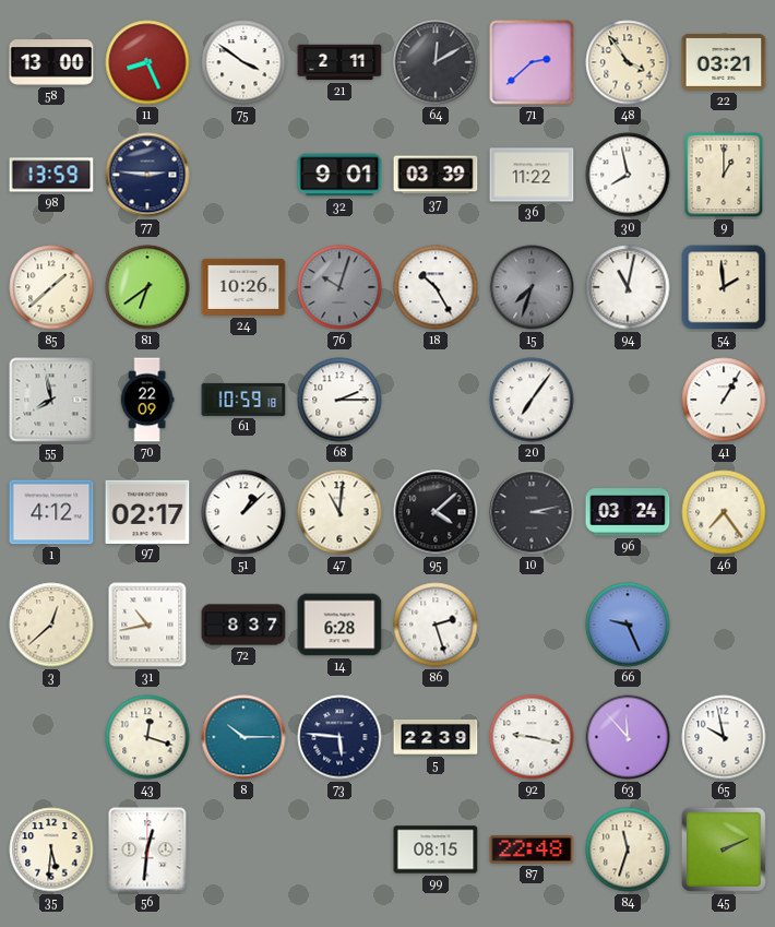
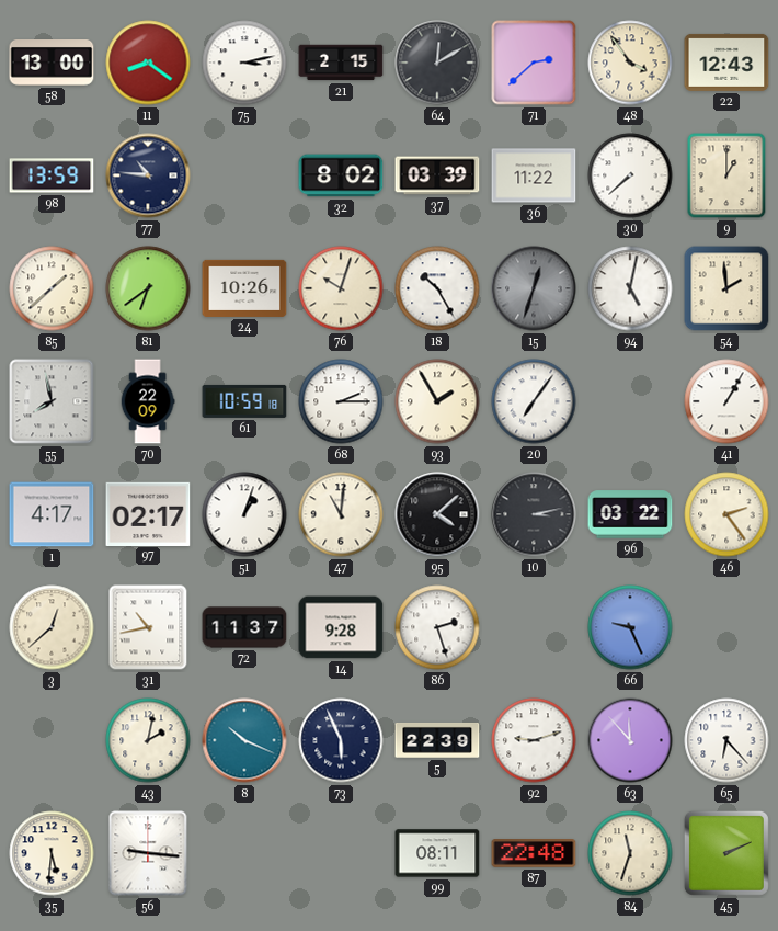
11: 8:26 -> 8:21 (148, 63)
75: 3:51 -> 3:13 (244, 63)
21: 2:11 -> 2:15 (341, 63)
22: 03:21 -> 12:43 (726, 63)
77: 2:46 -> 10:46 (148, 175)
32: 9:01 -> 8:02 (341, 175)
30: 7:58 -> 7:38 (630, 175)
76 dial: grey -> cream (341, 288)
15: 7:33 -> 12:33 (534, 288)
94: 11:02 -> 5:02 (630, 288)
93: none -> 1:55 (437, 401)
1: 4:12 -> 4:17 (52, 514)
51: 1:08 -> 1:03 (244, 514)
96: 03:24 -> 03:22 (630, 514)
46: 7:24 -> 2:24 (726, 514)
72: 8:37 -> 11:37 (244, 627)
14: 6:28 -> 9:28 (341, 627)
43: 12:18 -> 2:02 (148, 740)
8: 10:15 -> 10:19 (244, 740)
73: 5:46 -> 5:56 (341, 740)
92: 9:17 -> 9:12 (534, 740)
65: 9:58 -> 6:23 (726, 740)
56: 12:31 -> 9:16 (148, 853)
99: 08:15 -> 08:11 (437, 853)
